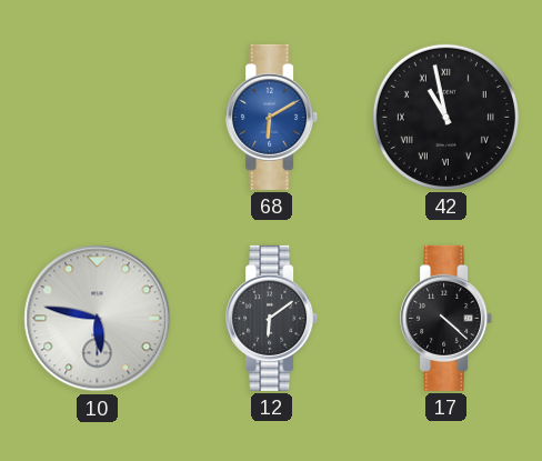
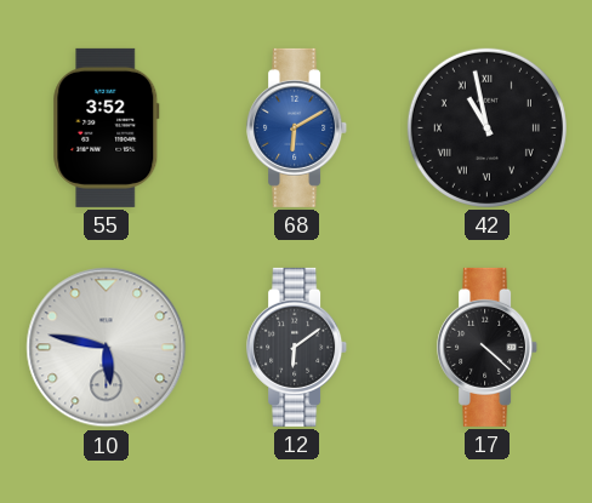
55: none -> 3:52 (107, 127)
